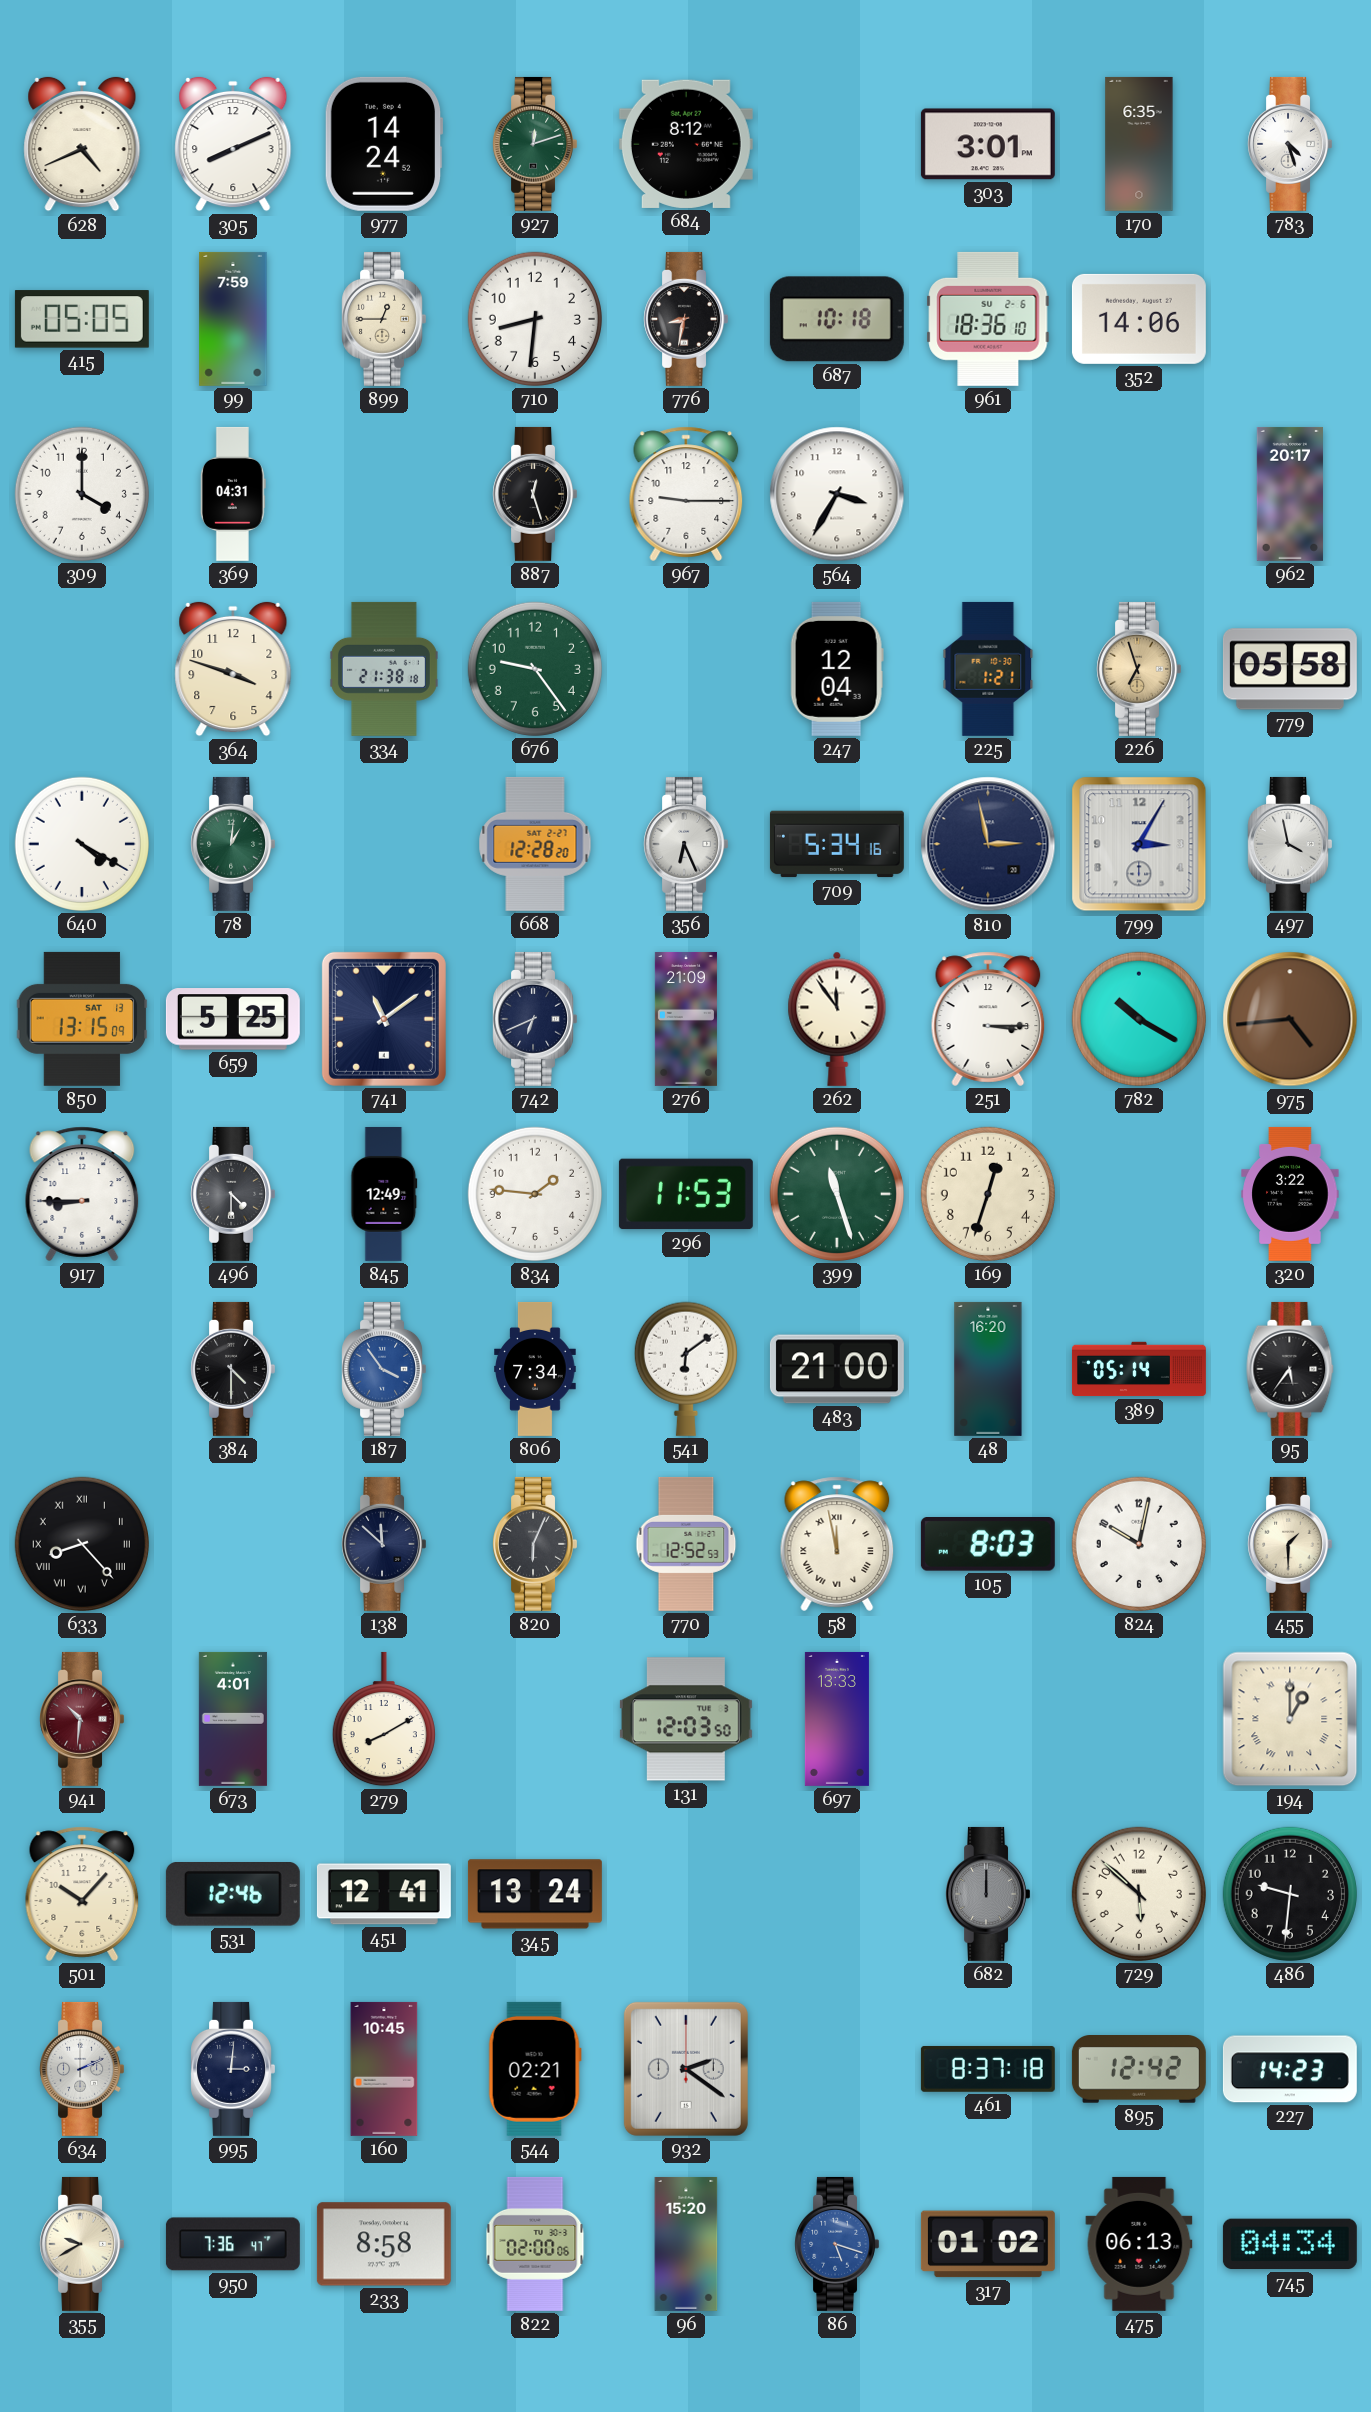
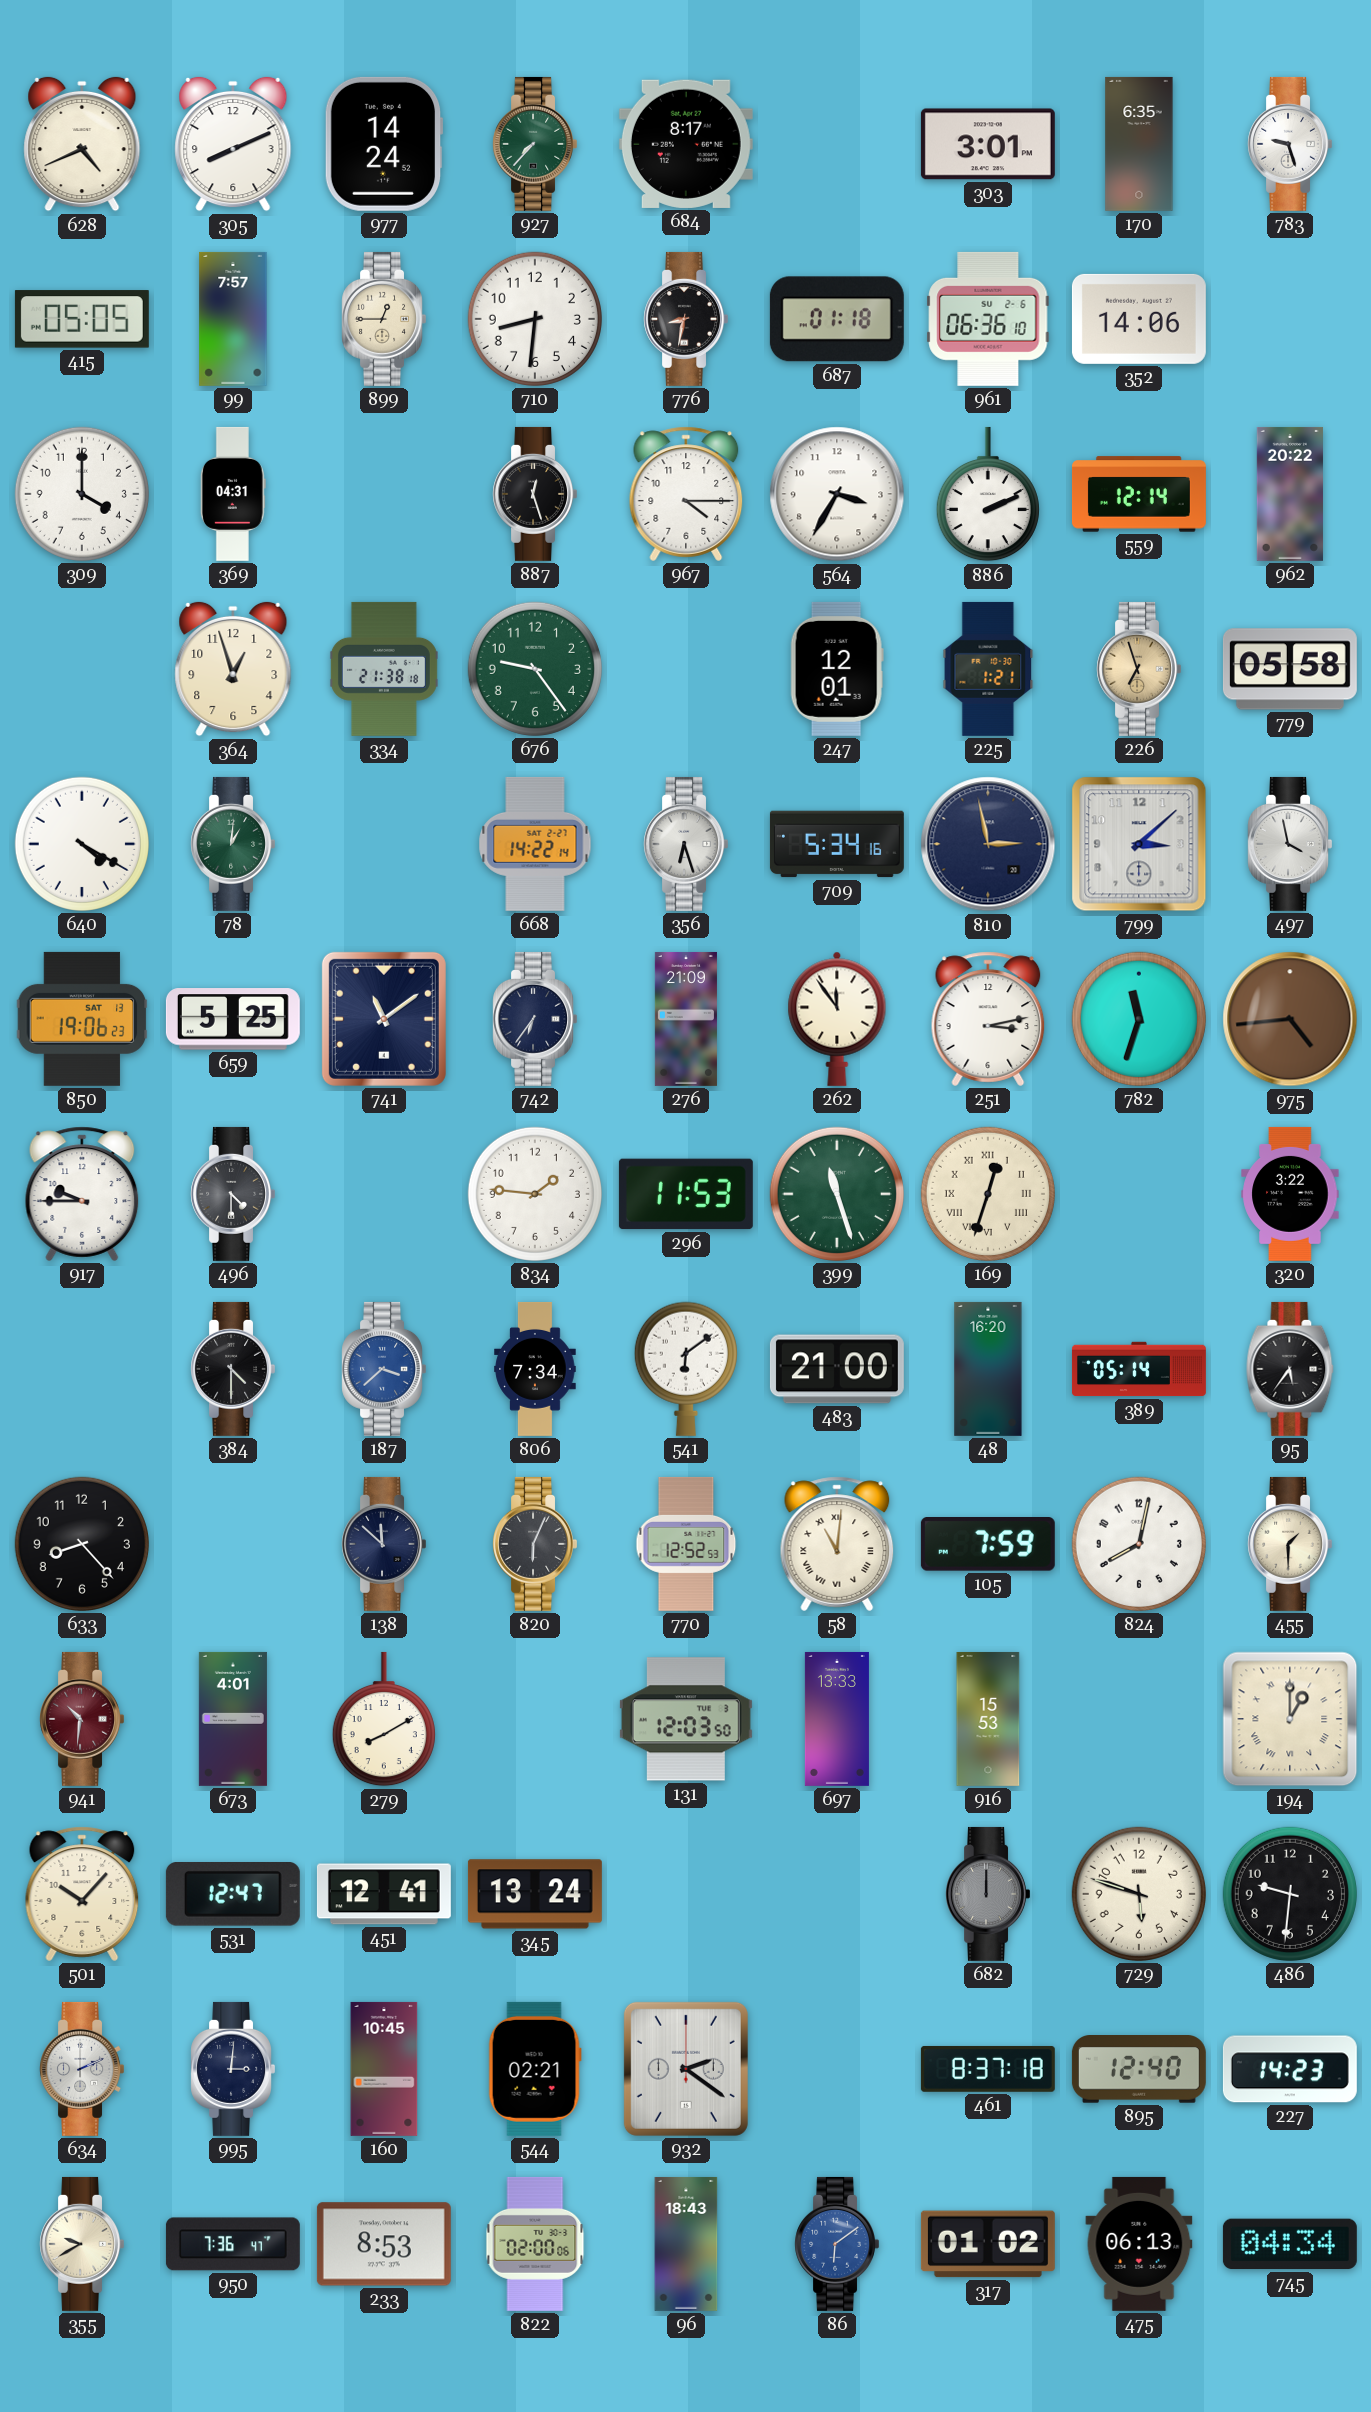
927: 12:12 -> 7:37 (534, 144)
684: 8:12 -> 8:17 (686, 144)
783: 4:27 -> 9:27 (1289, 144)
99: 7:59 -> 7:57 (233, 319)
687: 10:18 -> 01:18 (837, 319)
961: 18:36 -> 06:36 (988, 319)
967: 9:15 -> 4:15 (686, 494)
886: none -> 2:11 (988, 494)
559: none -> 12:14 (1139, 494)
962: 20:17 -> 20:22 (1290, 494)
364: 3:48 -> 12:57 (233, 669)
247: 12:04 -> 12:01 (837, 669)
668: 12:28 -> 14:22 (535, 844)
356: 6:26 -> 6:27 (685, 844)
799: 3:05 -> 3:08 (1139, 844)
850: 13:15 -> 19:06 (82, 1019)
742: 6:41 -> 6:36 (534, 1019)
251: 3:15 -> 3:13 (988, 1019)
782: 10:20 -> 11:33 (1139, 1019)
917: 8:45 -> 9:45 (82, 1194)
845: 12:49 -> none (384, 1194)
169 numerals: Arabic -> Roman (988, 1194)
187: 3:54 -> 3:38 (383, 1369)
633 numerals: Roman -> Arabic (82, 1544)
58: 11:58 -> 11:01 (837, 1544)
105: 8:03 -> 7:59 (988, 1545)
824: 10:02 -> 8:02 (1139, 1544)
916: none -> 15:53 (988, 1719)
531: 12:46 -> 12:47 (233, 1894)
729: 5:52 -> 5:48 (1139, 1894)
895: 12:42 -> 12:40 (1139, 2069)
233: 8:58 -> 8:53 (384, 2244)
96: 15:20 -> 18:43 (686, 2244)
86: 5:18 -> 6:09 (836, 2244)
